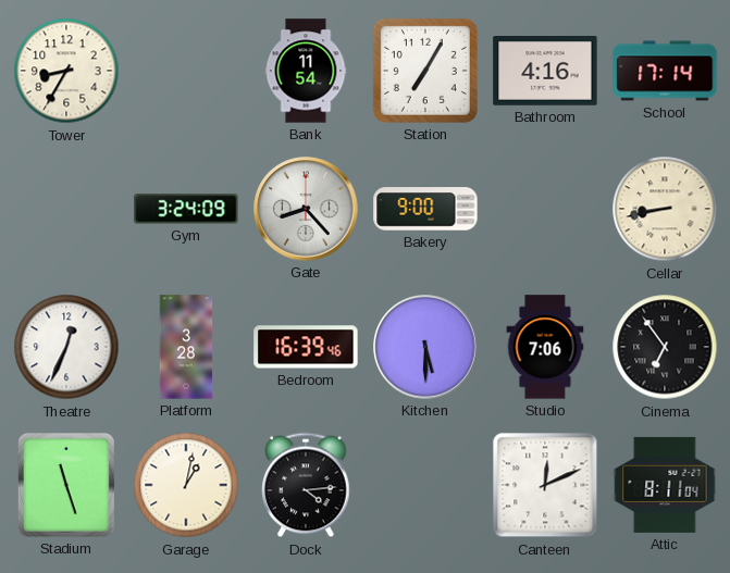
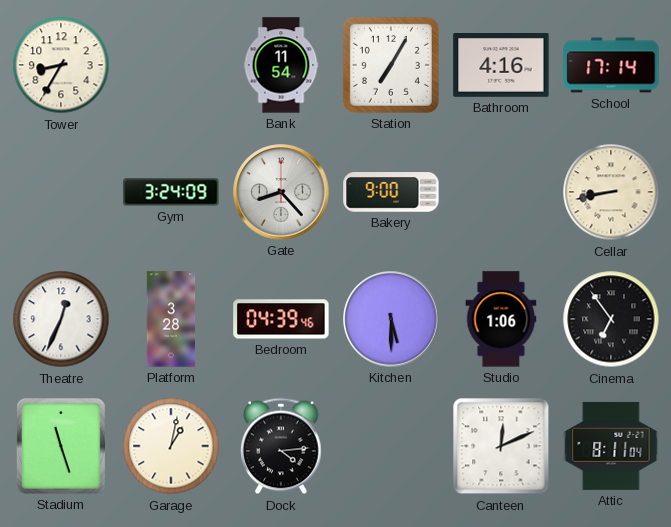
Bedroom: 16:39 -> 04:39 (281, 319)
Studio: 7:06 -> 1:06 (501, 319)
